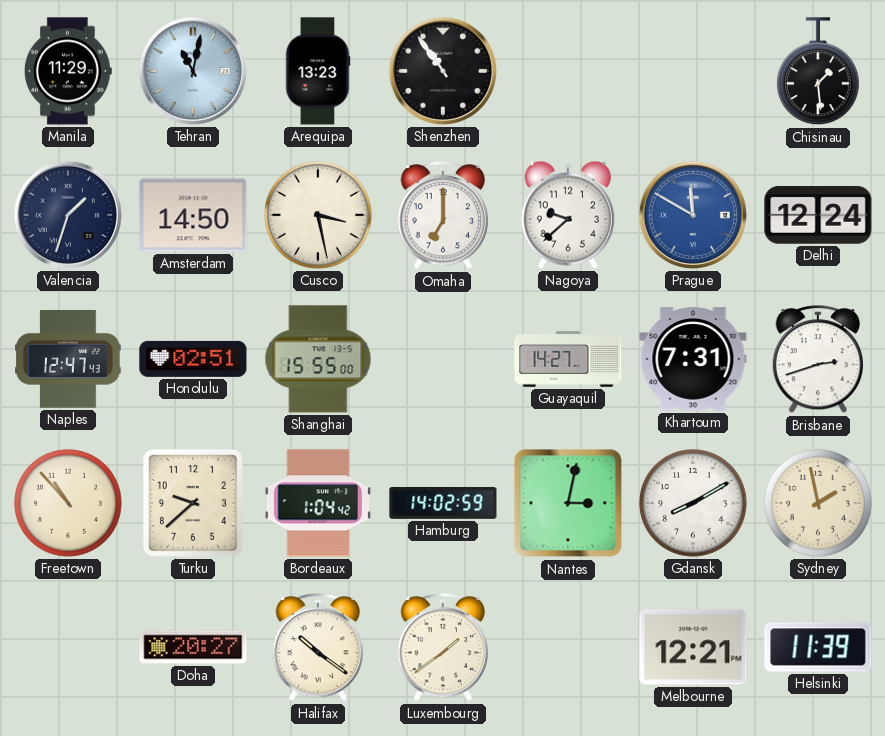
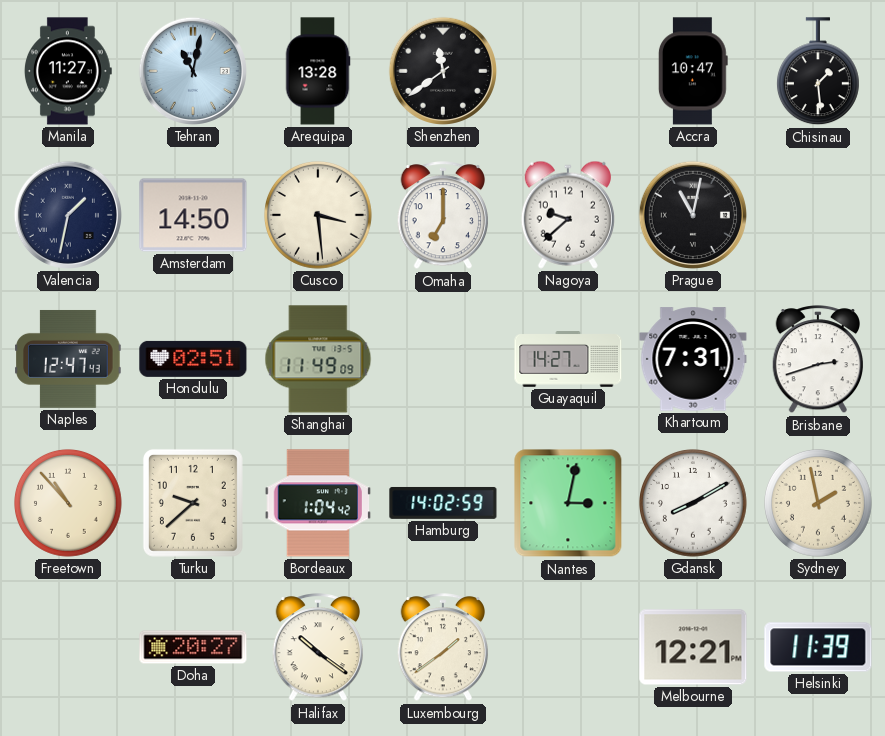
Manila: 11:29 -> 11:27 (68, 71)
Arequipa: 13:23 -> 13:28 (318, 71)
Shenzhen: 10:54 -> 11:39 (443, 71)
Accra: none -> 10:47 (693, 71)
Valencia: 1:33 -> 1:32 (68, 215)
Cusco: 3:28 -> 3:29 (319, 216)
Prague: 11:50 -> 11:02 (693, 215)
Prague dial: blue -> black (693, 215)
Delhi: 12:24 -> none (818, 215)
Shanghai: 15:55 -> 11:49 (318, 359)
